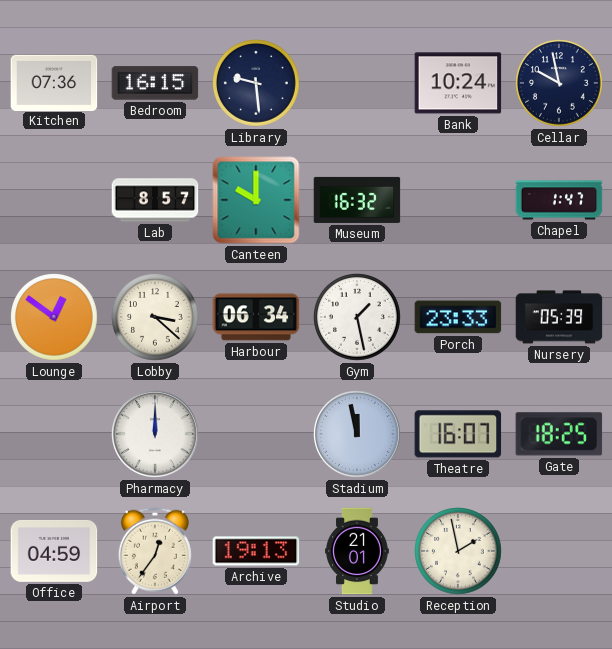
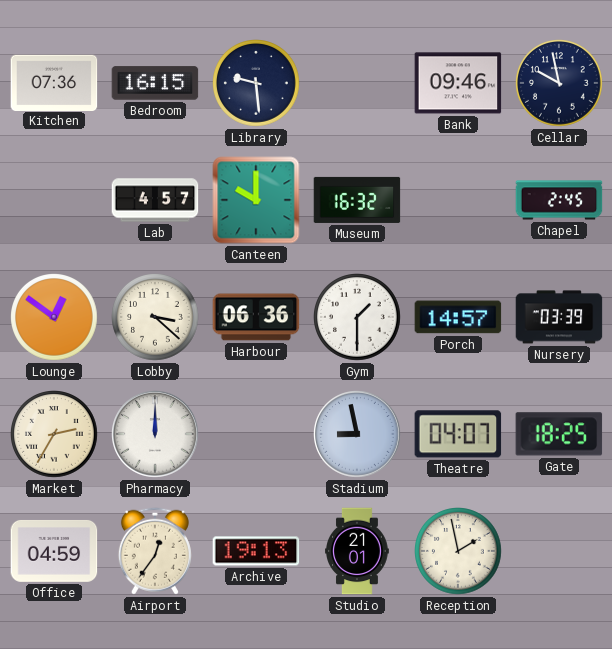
Bank: 10:24 -> 09:46 (458, 83)
Lab: 8:57 -> 4:57 (155, 200)
Chapel: 1:47 -> 2:45 (559, 200)
Harbour: 06:34 -> 06:36 (256, 317)
Gym: 1:28 -> 1:30 (358, 318)
Porch: 23:33 -> 14:57 (458, 317)
Nursery: 05:39 -> 03:39 (559, 317)
Market: none -> 2:35 (55, 435)
Stadium: 11:58 -> 8:58 (357, 434)
Theatre: 16:07 -> 04:07 (458, 434)
